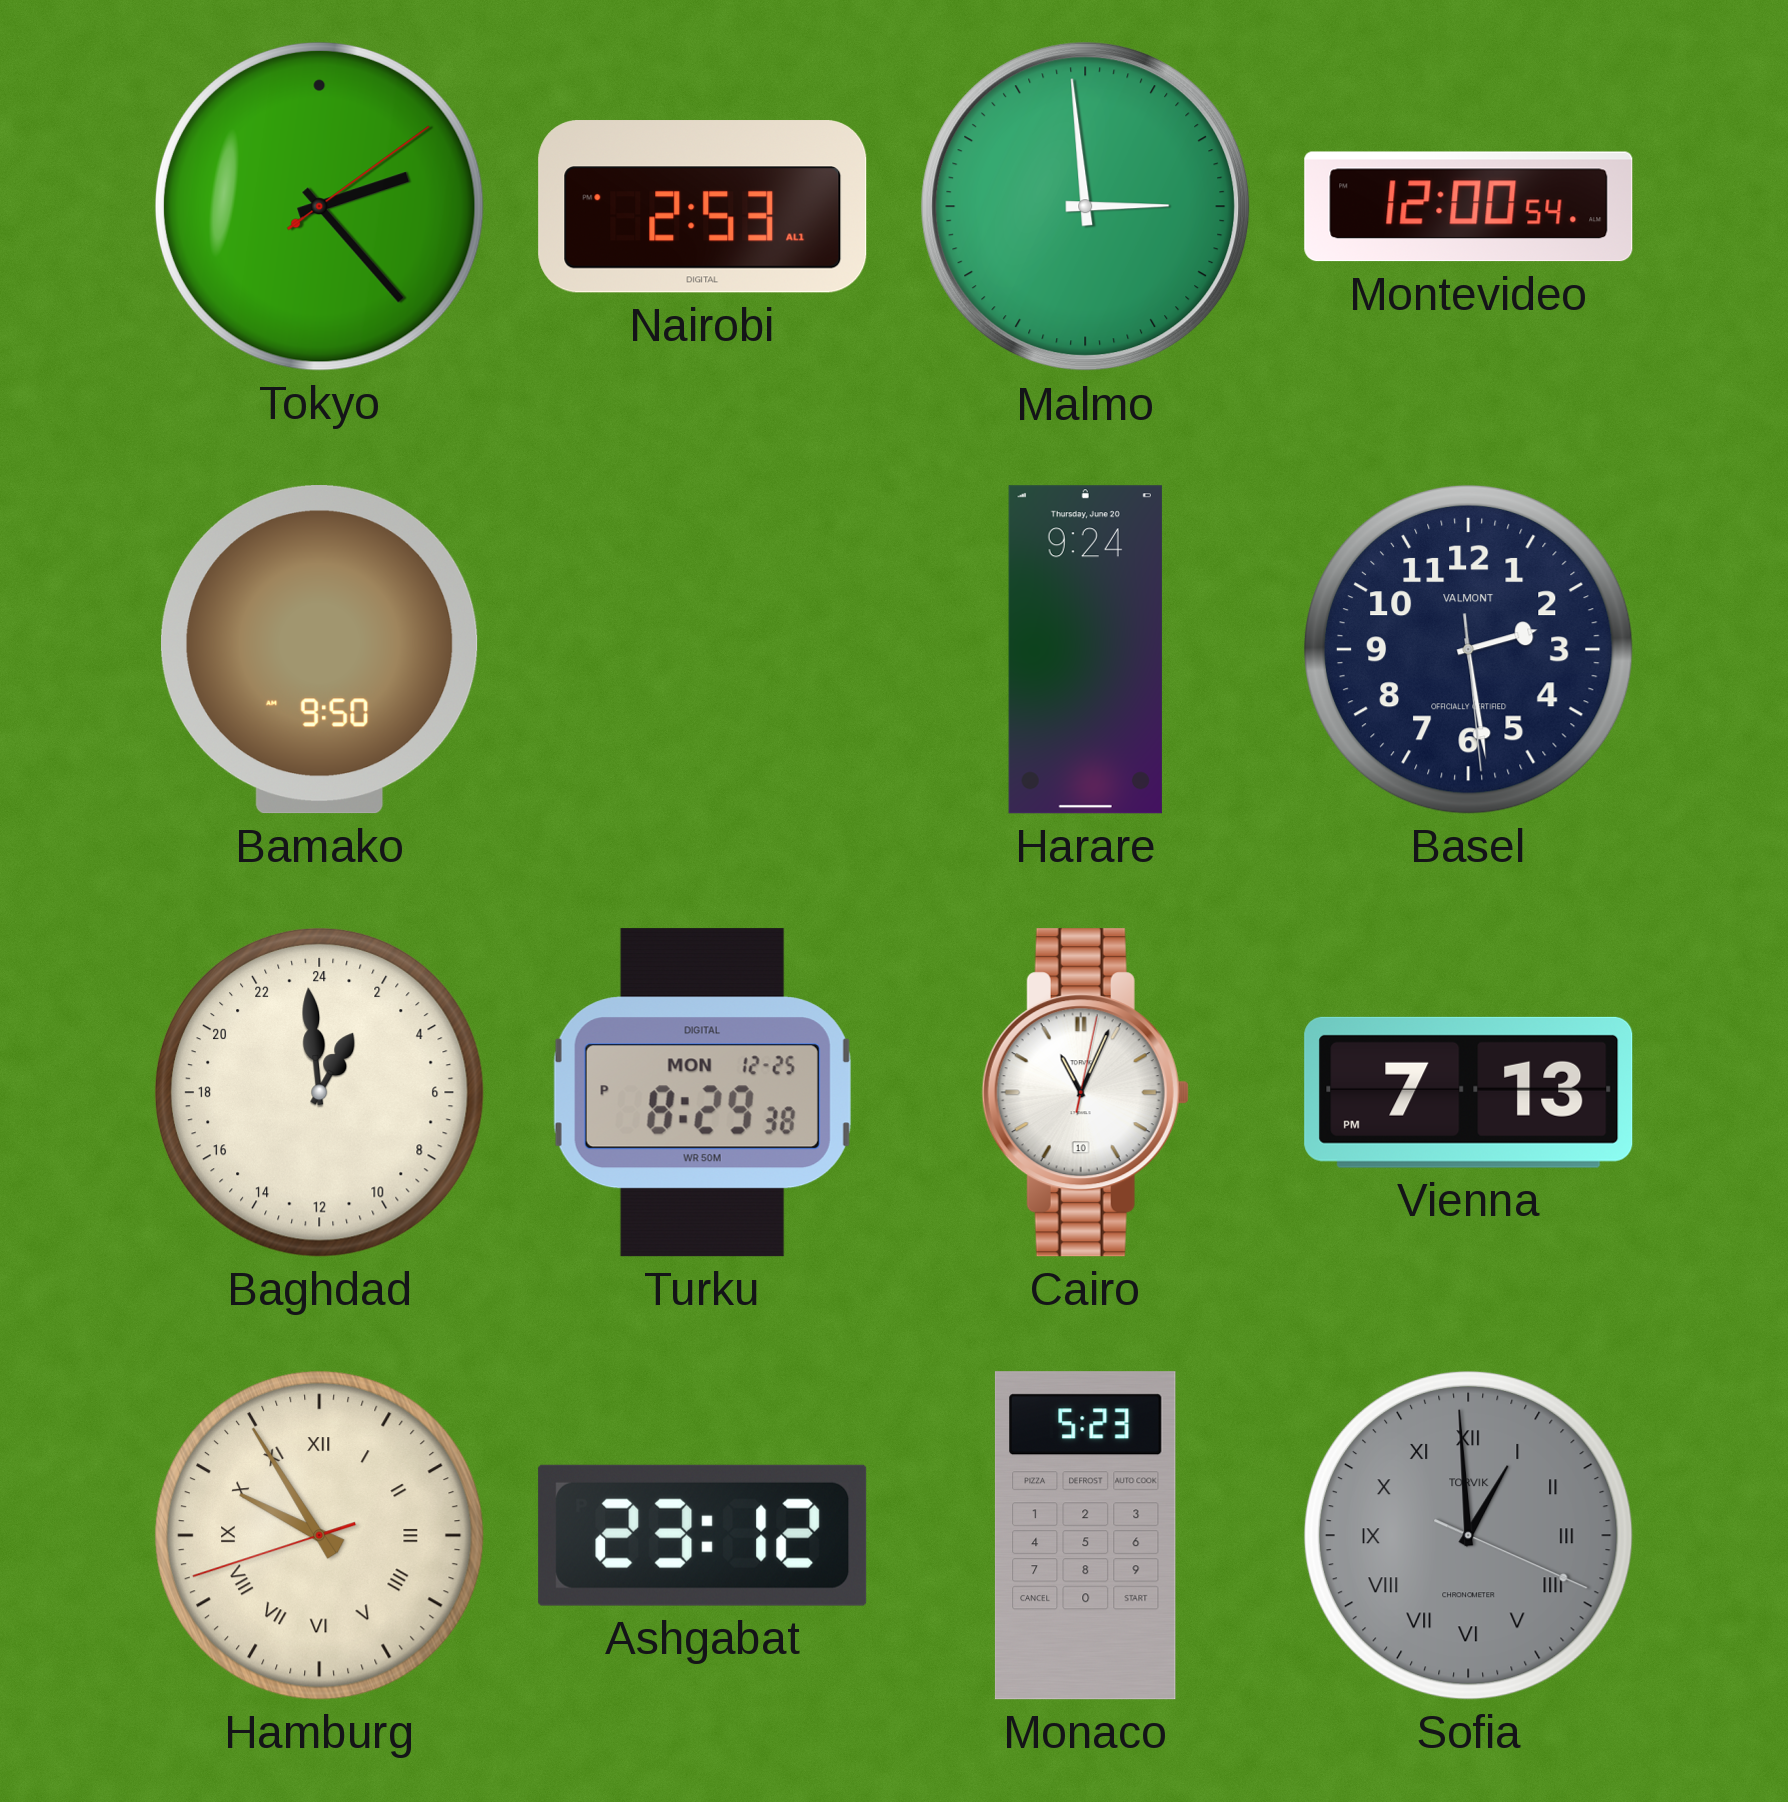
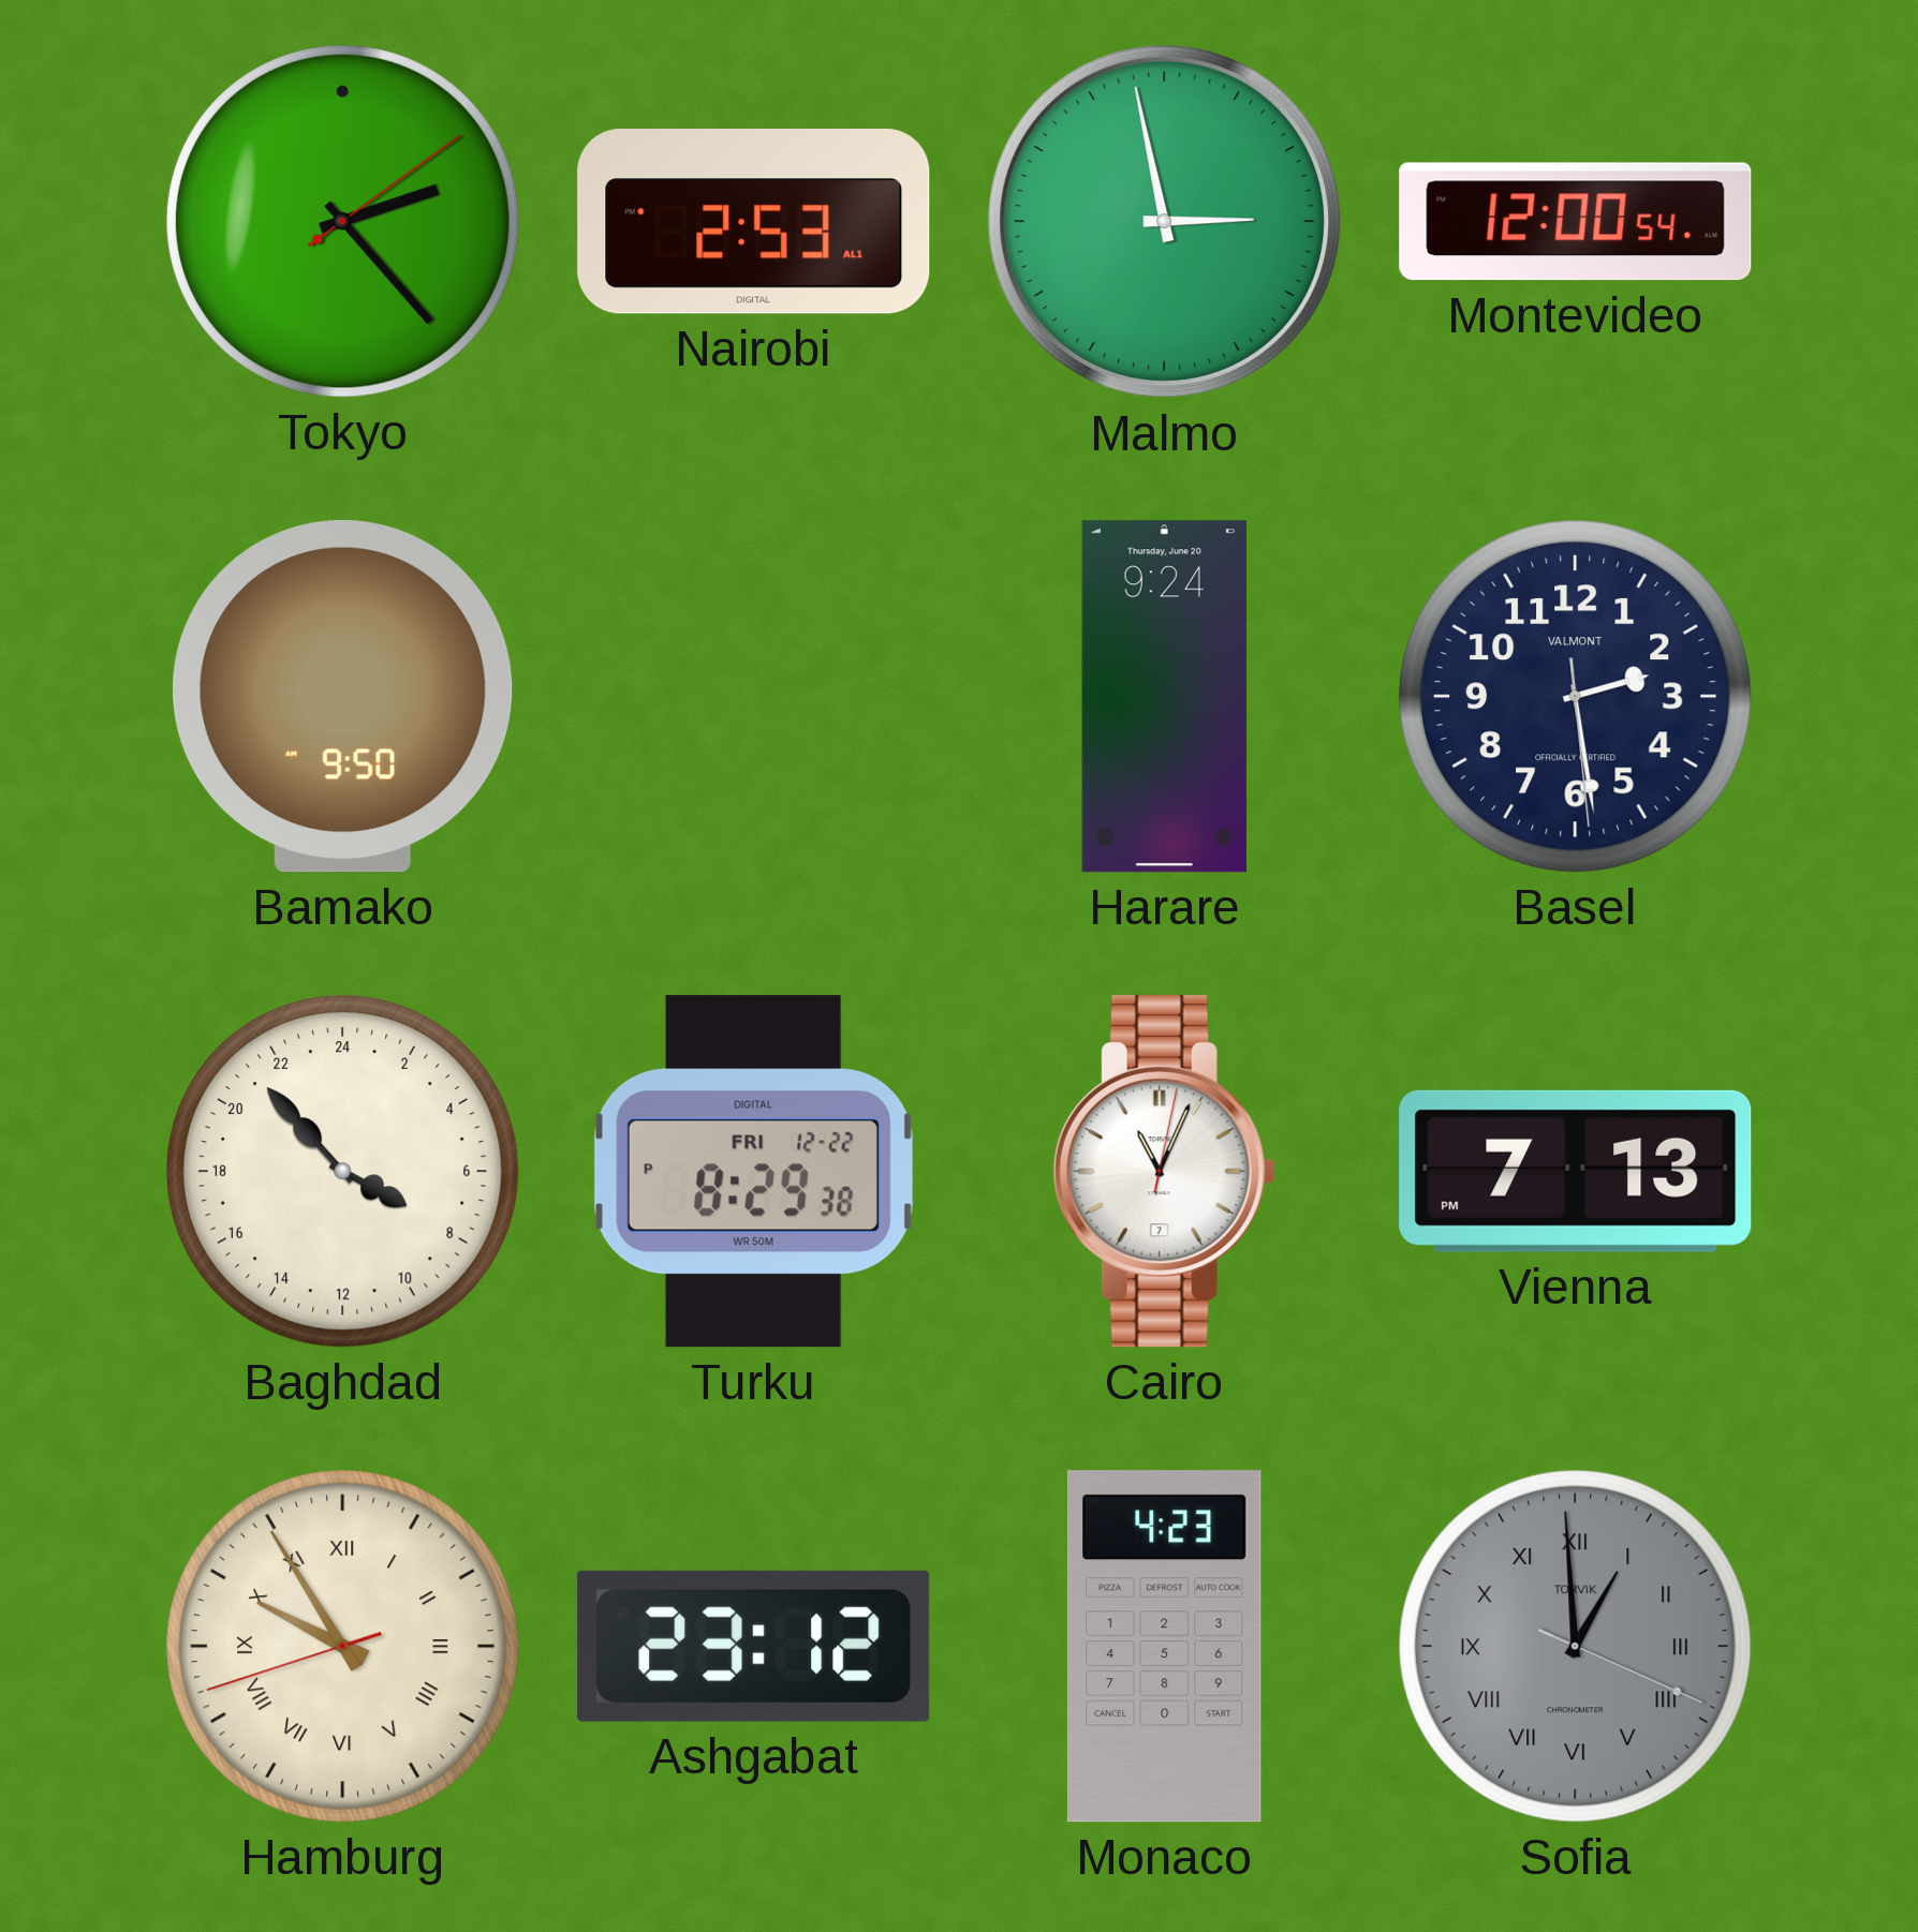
Malmo: 2:59 -> 2:58 (1165, 222)
Baghdad: 1:59 -> 7:53 (342, 1171)
Turku date: MON 12-25 -> FRI 12-22 (753, 1172)
Cairo date: 10 -> 7 (1164, 1172)
Monaco: 5:23 -> 4:23 (1164, 1647)
